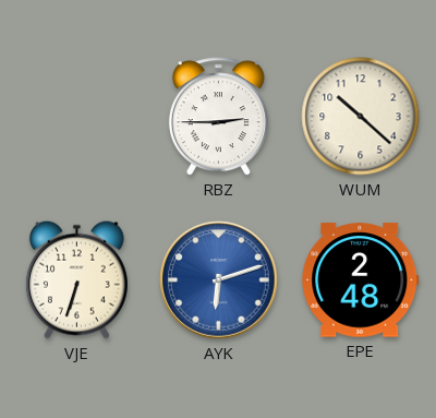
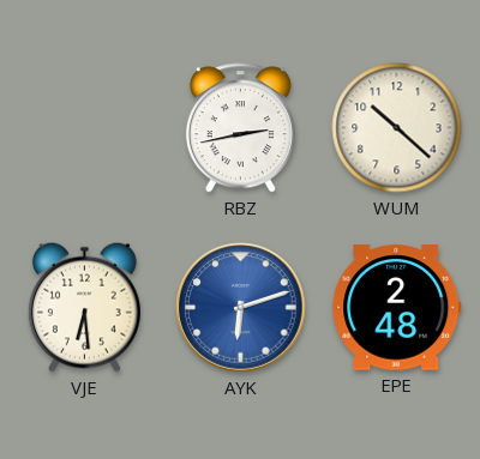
RBZ: 2:45 -> 2:43 (240, 128)
VJE: 6:33 -> 6:29 (84, 307)
